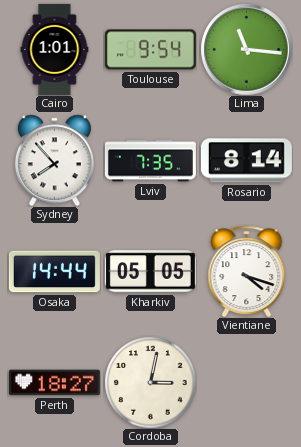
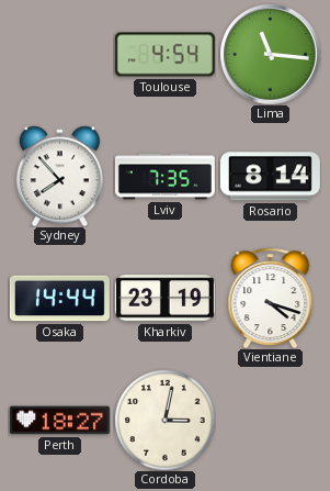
Cairo: 1:01 -> none (55, 49)
Toulouse: 9:54 -> 4:54 (164, 55)
Kharkiv: 05:05 -> 23:19 (164, 299)
